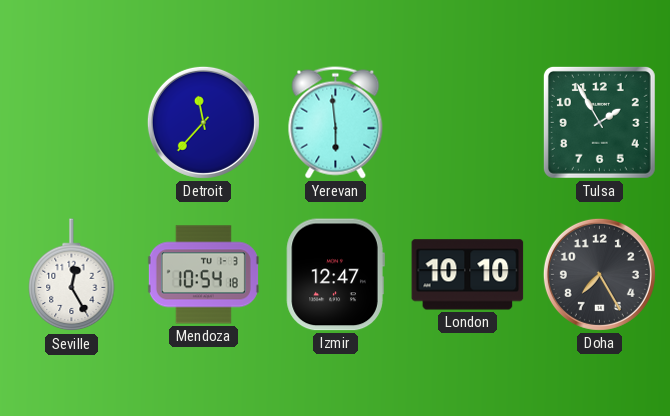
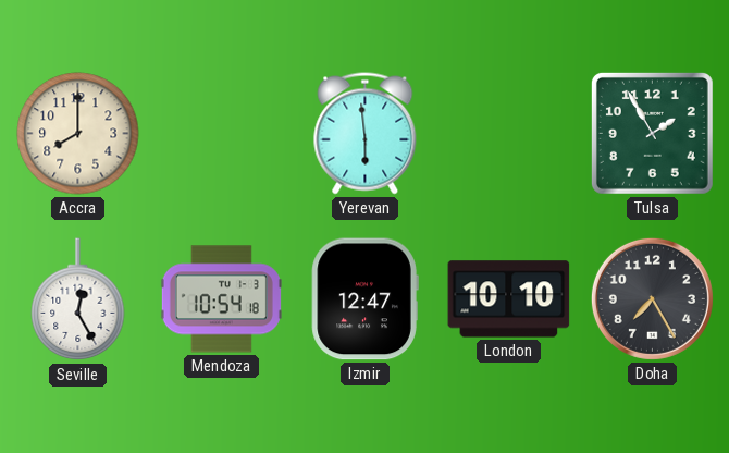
Accra: none -> 8:00 (78, 134)
Detroit: 11:37 -> none (203, 122)
